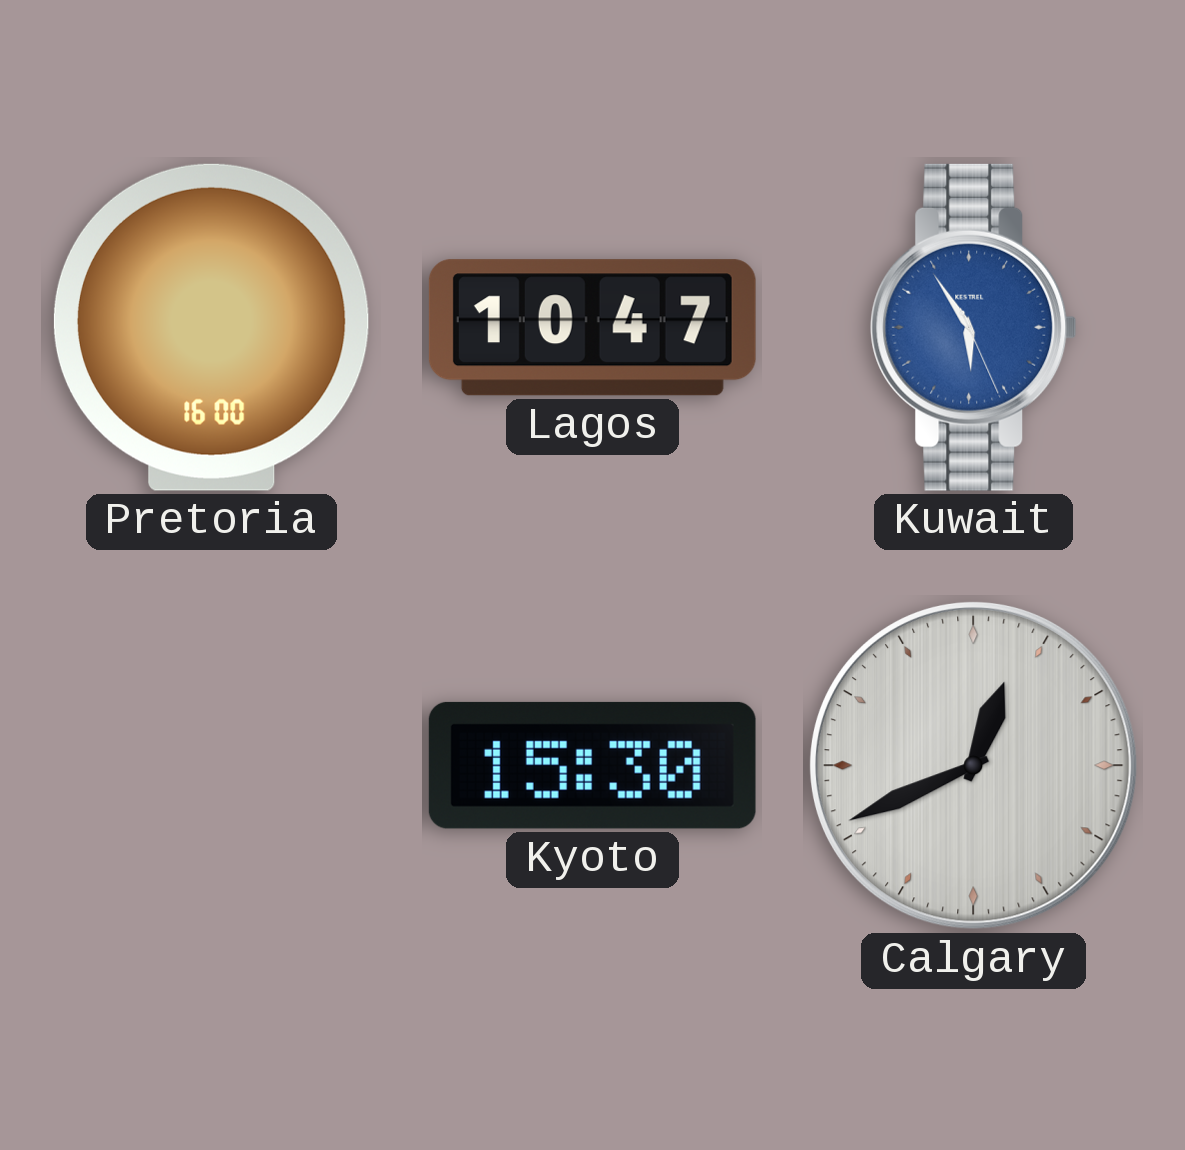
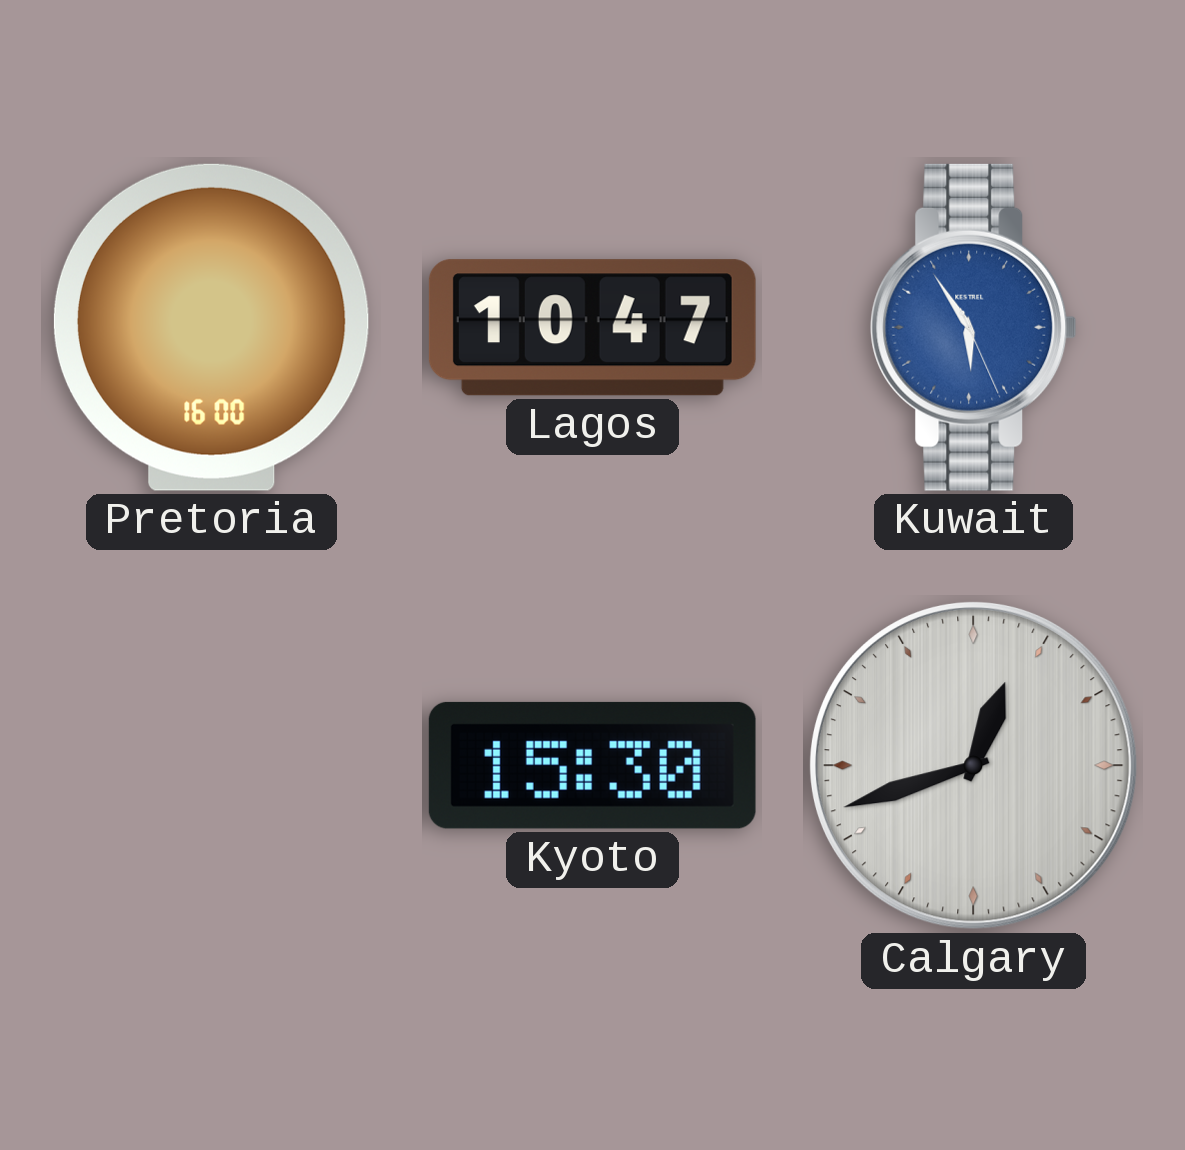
Calgary: 12:41 -> 12:42 (973, 765)
